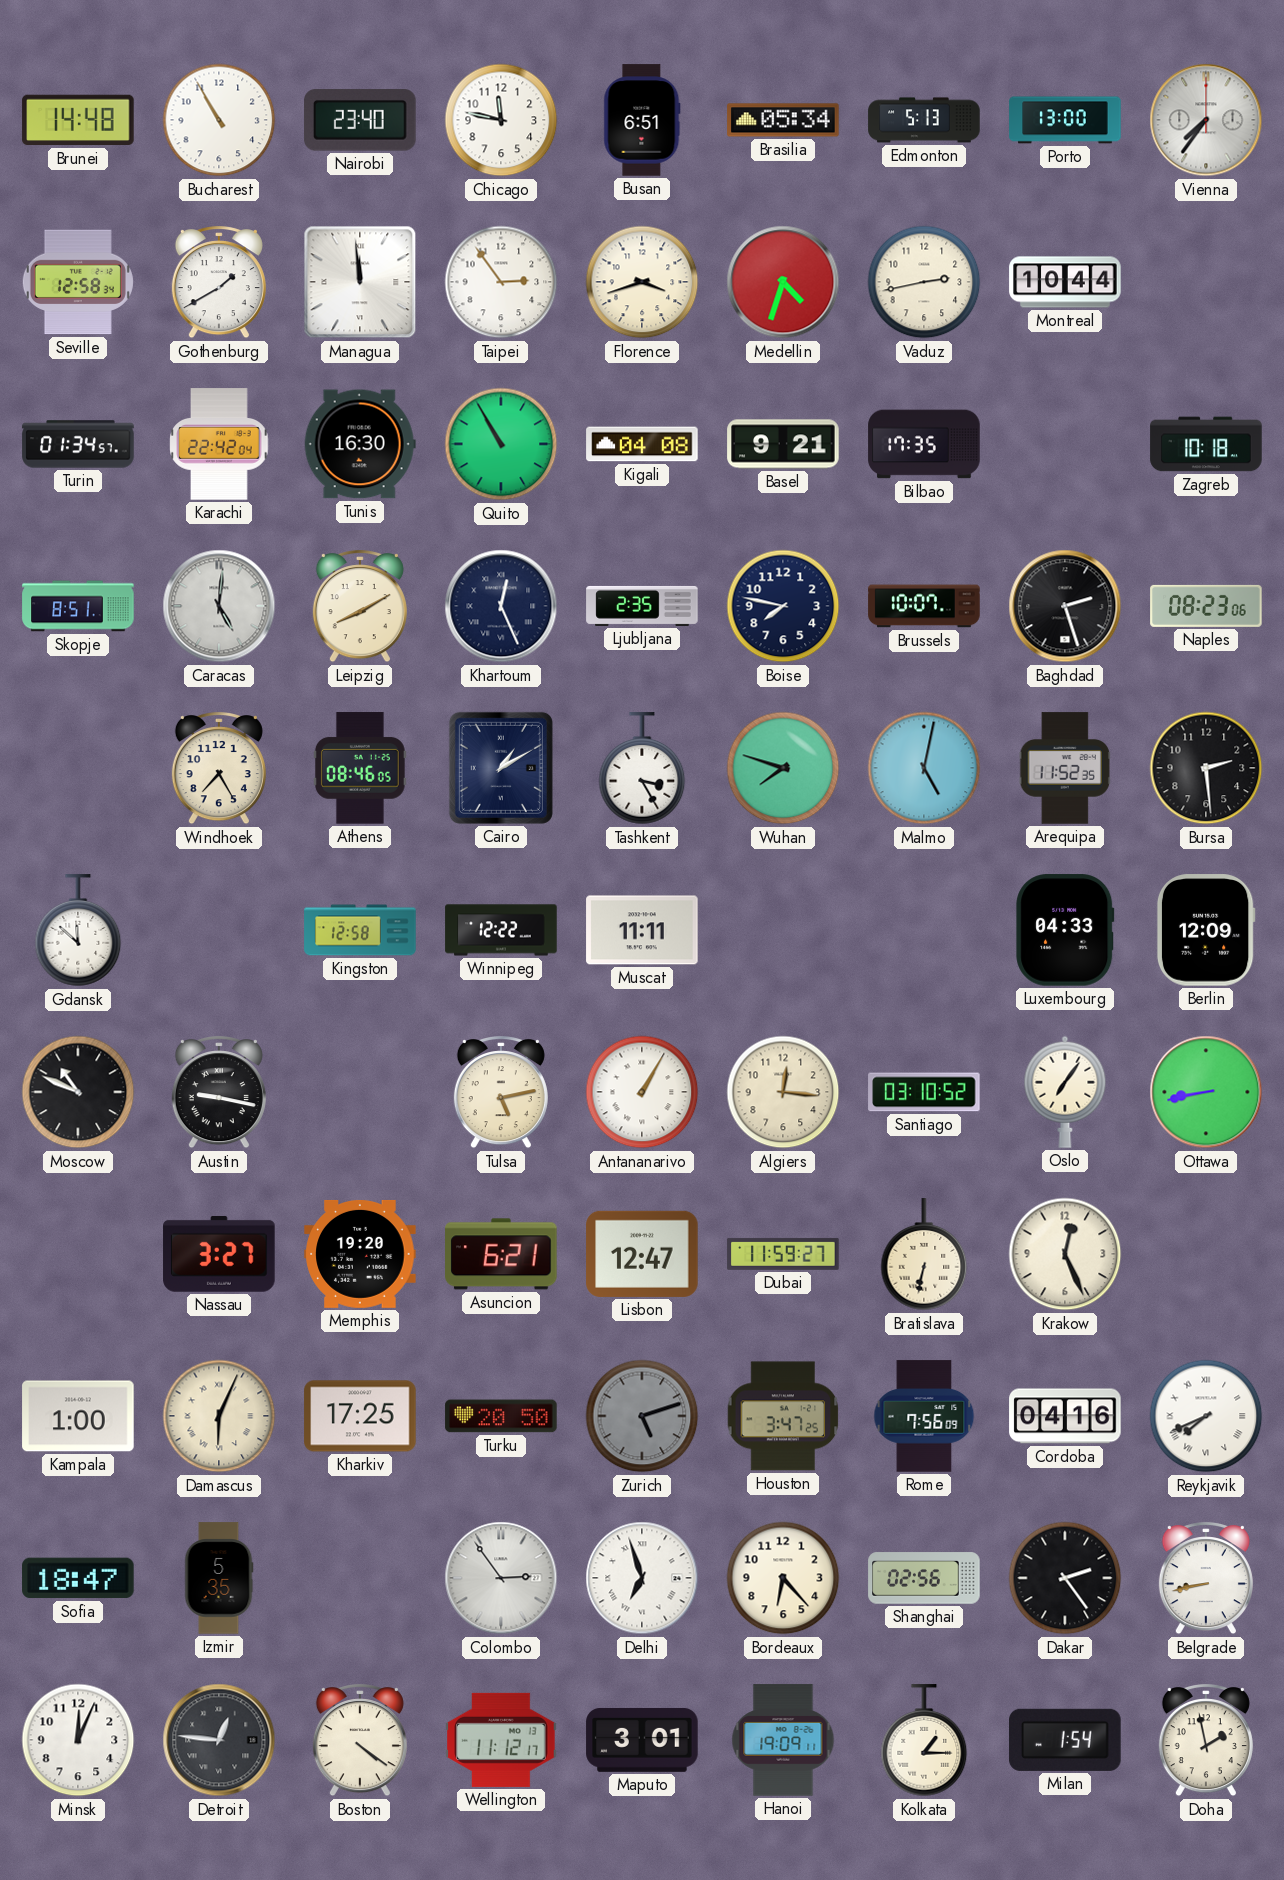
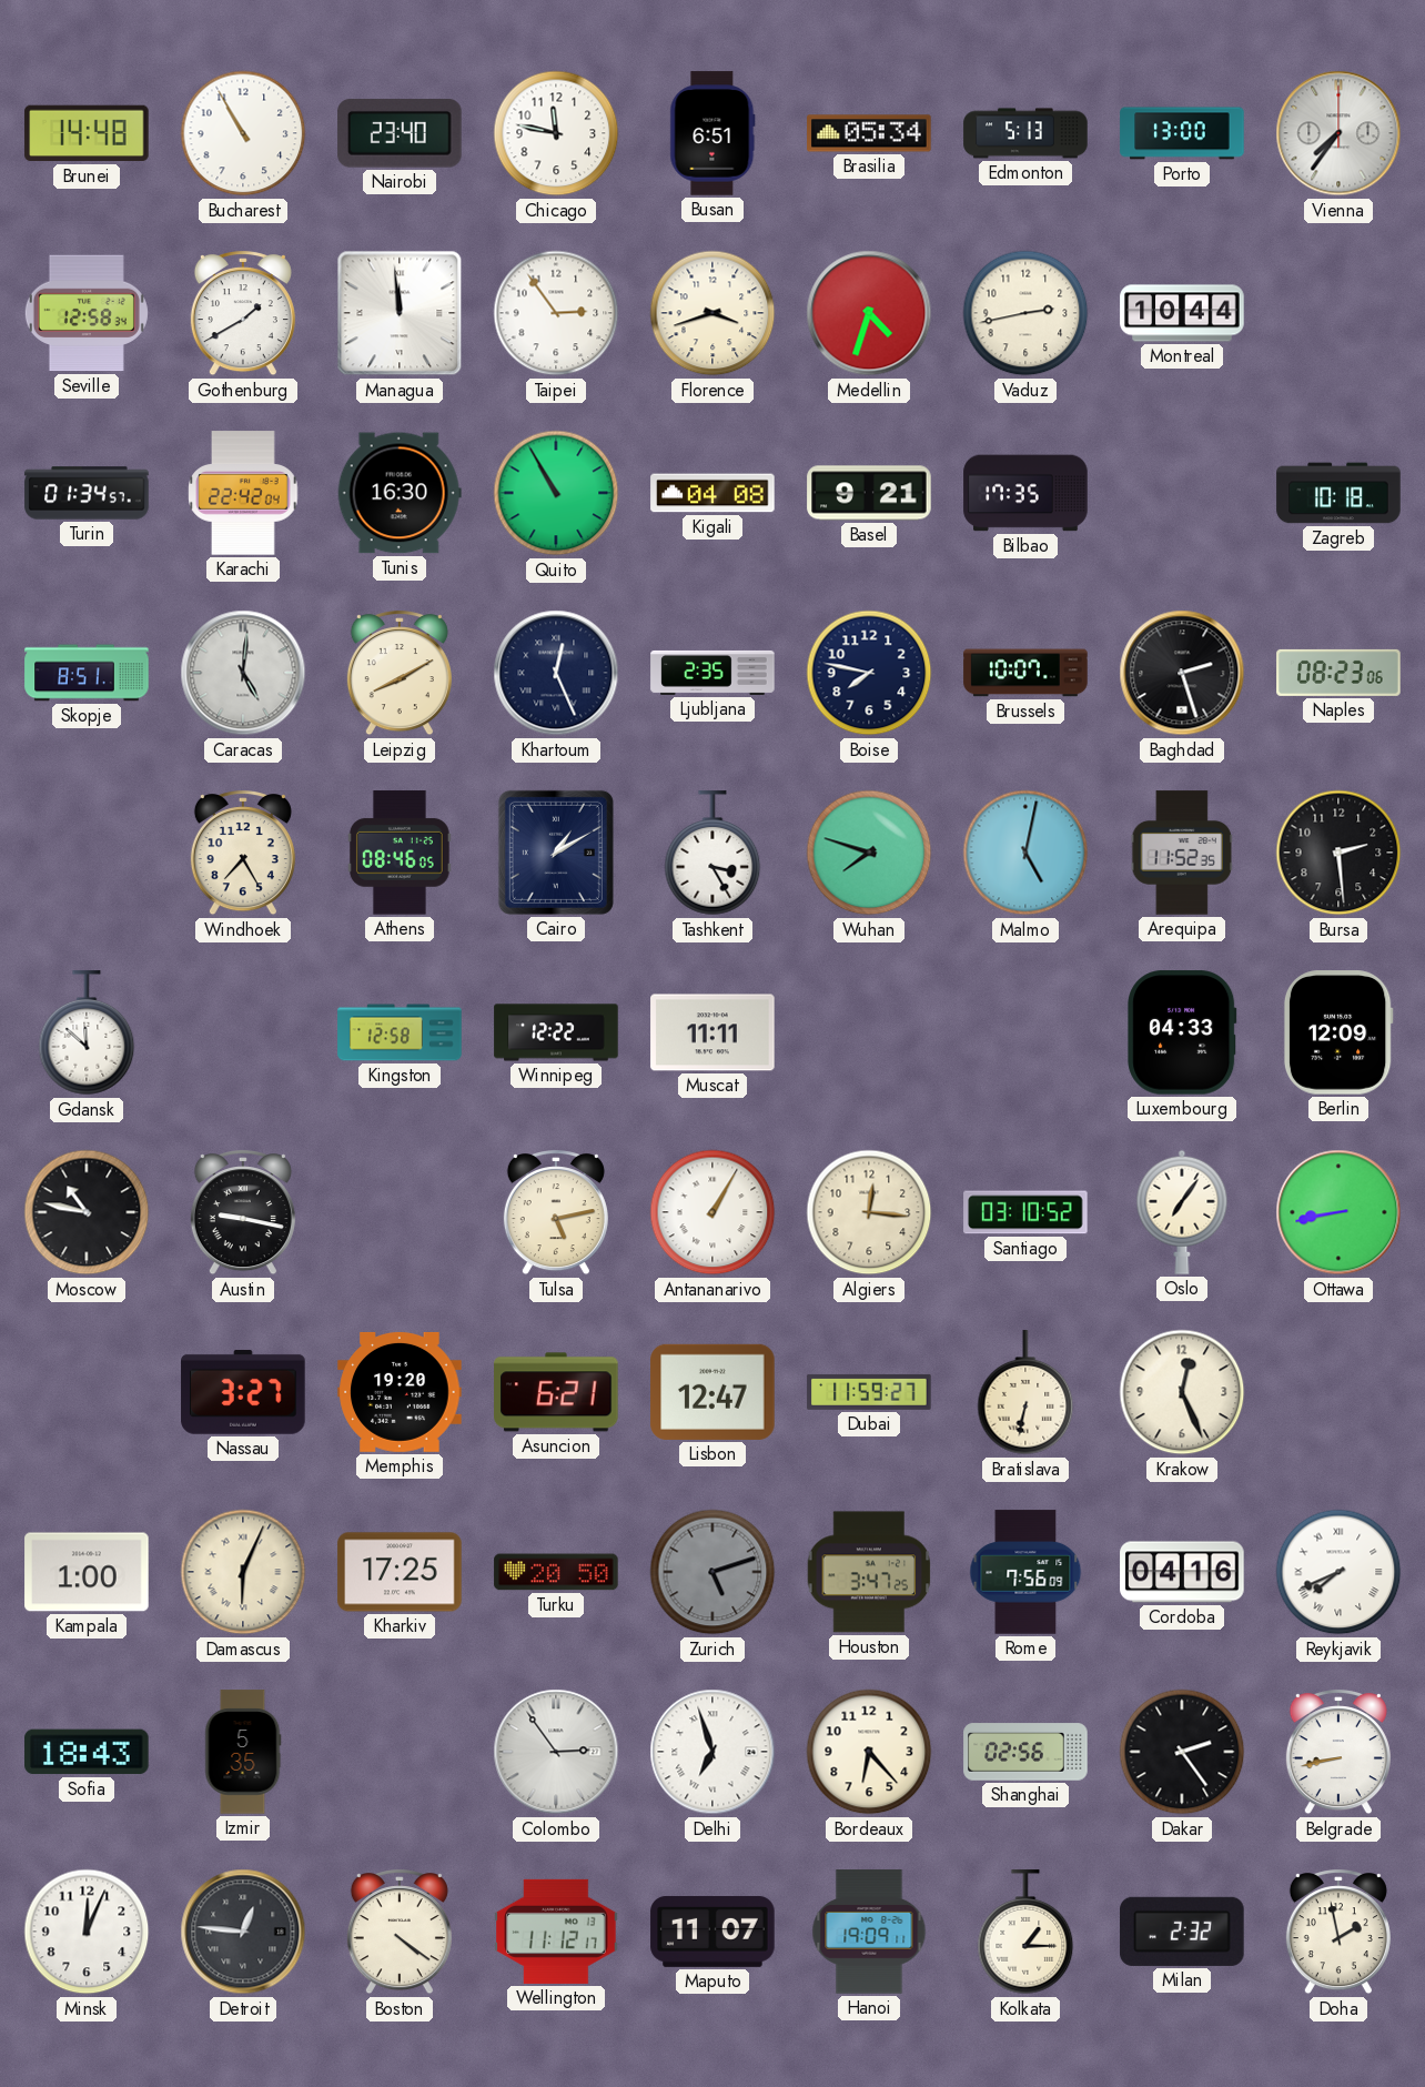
Moscow: 10:49 -> 10:47 (87, 1212)
Sofia: 18:47 -> 18:43 (87, 1752)
Maputo: 3:01 -> 11:07 (713, 1932)
Milan: 1:54 -> 2:32 (1182, 1932)
